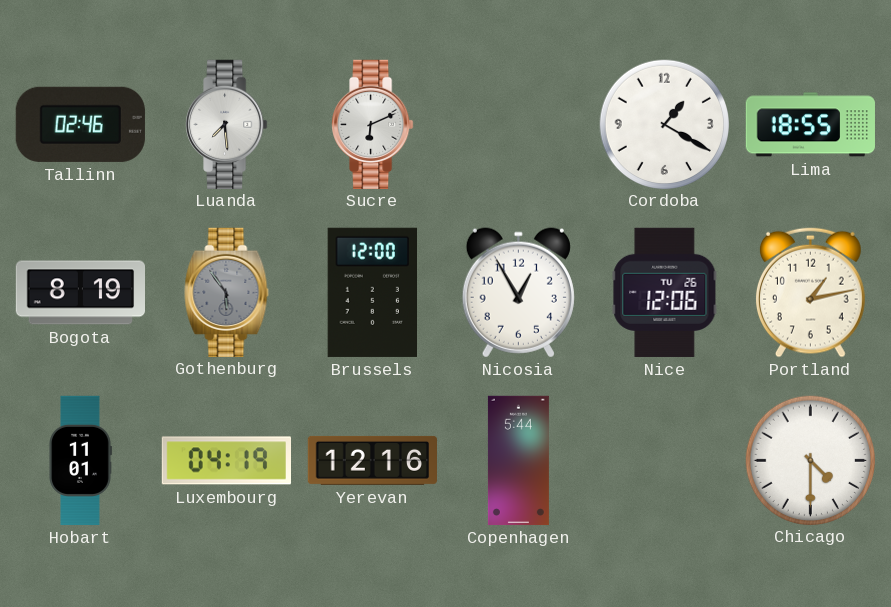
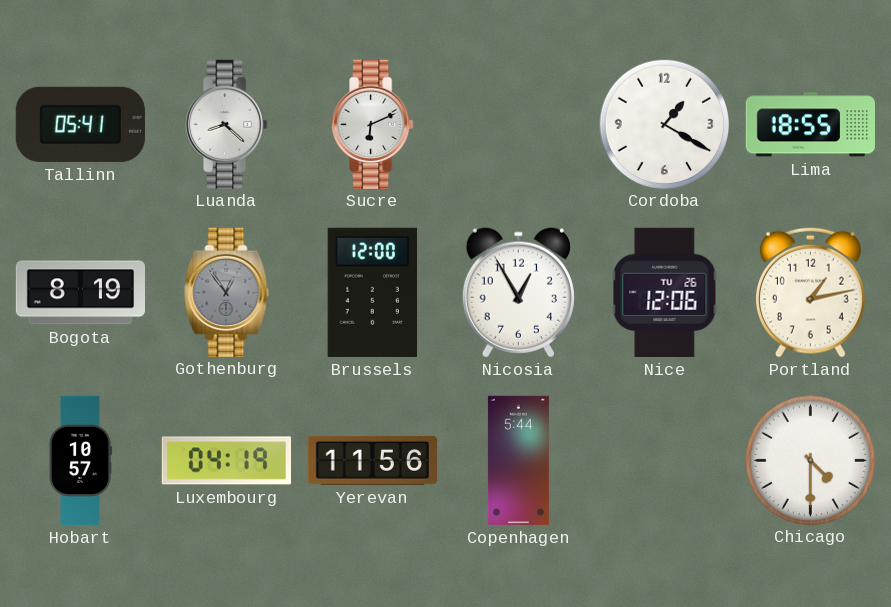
Tallinn: 02:46 -> 05:41 (80, 124)
Luanda: 7:29 -> 8:22 (227, 124)
Gothenburg: 5:54 -> 12:54 (227, 292)
Hobart: 11:01 -> 10:57 (80, 461)
Yerevan: 12:16 -> 11:56 (372, 460)
